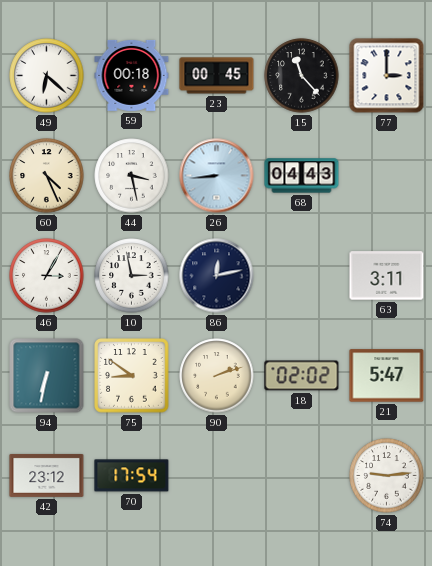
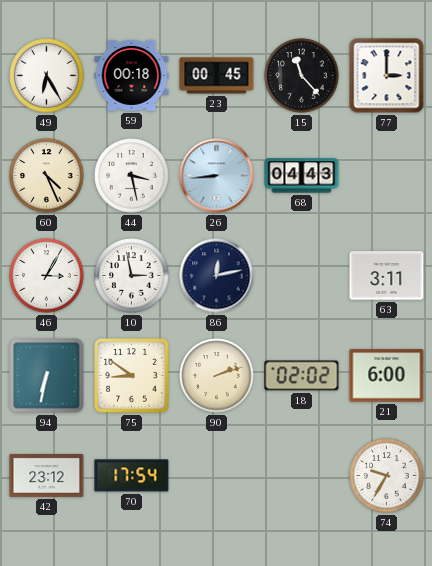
49: 6:22 -> 6:25 (47, 76)
21: 5:47 -> 6:00 (387, 376)
74: 9:14 -> 9:35 (387, 476)
